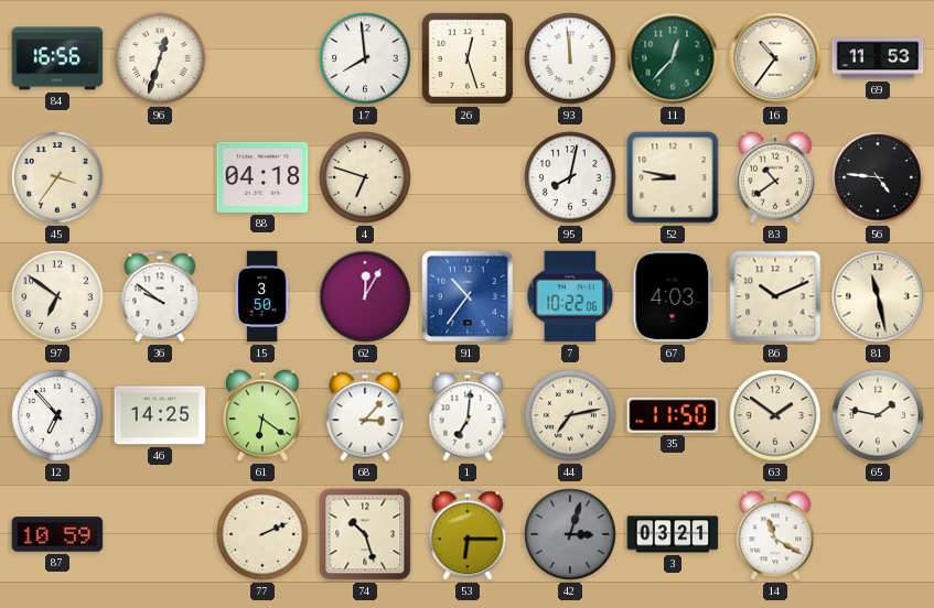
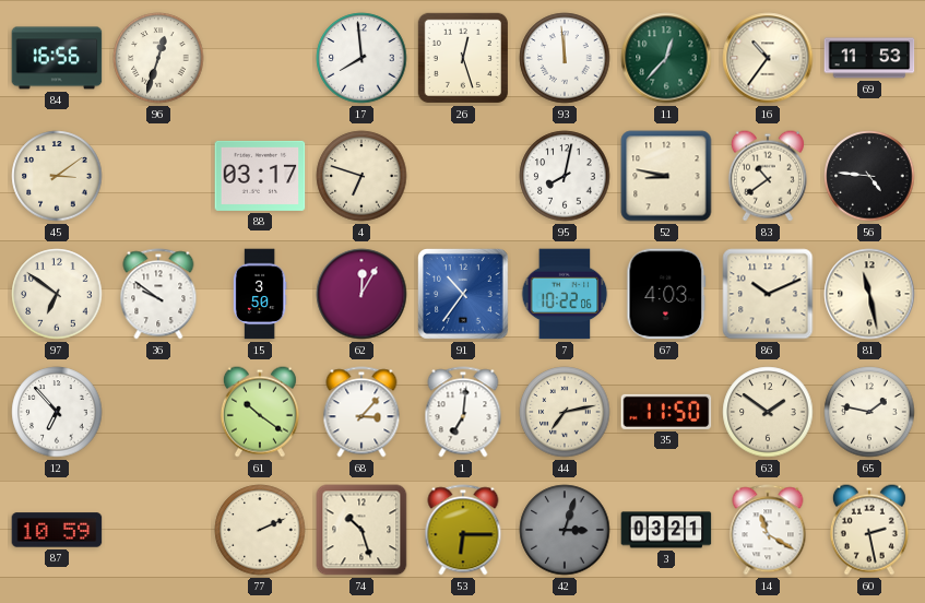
45: 3:36 -> 3:09 (57, 176)
88: 04:18 -> 03:17 (260, 176)
46: 14:25 -> none (160, 415)
61: 6:21 -> 10:21 (260, 412)
60: none -> 2:28 (869, 530)
